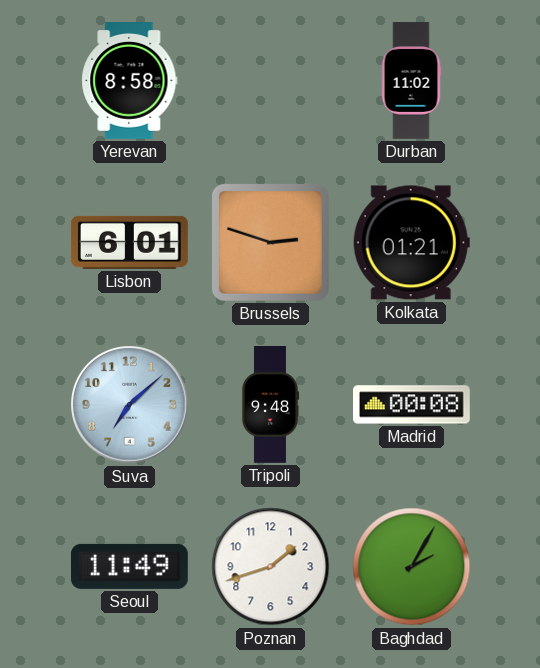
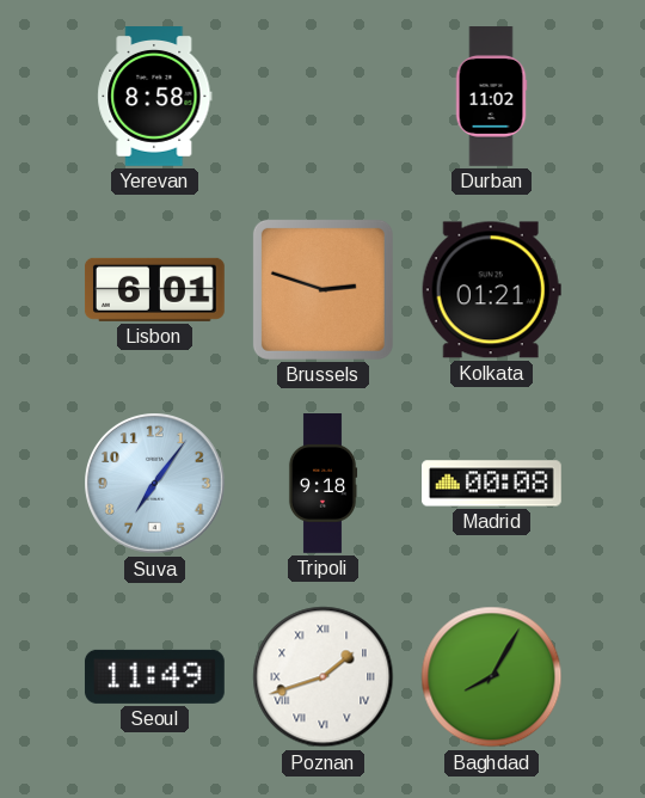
Suva: 7:08 -> 7:06 (155, 484)
Tripoli: 9:48 -> 9:18 (322, 484)
Poznan numerals: Arabic -> Roman (324, 677)
Baghdad: 2:05 -> 8:05 (492, 677)
